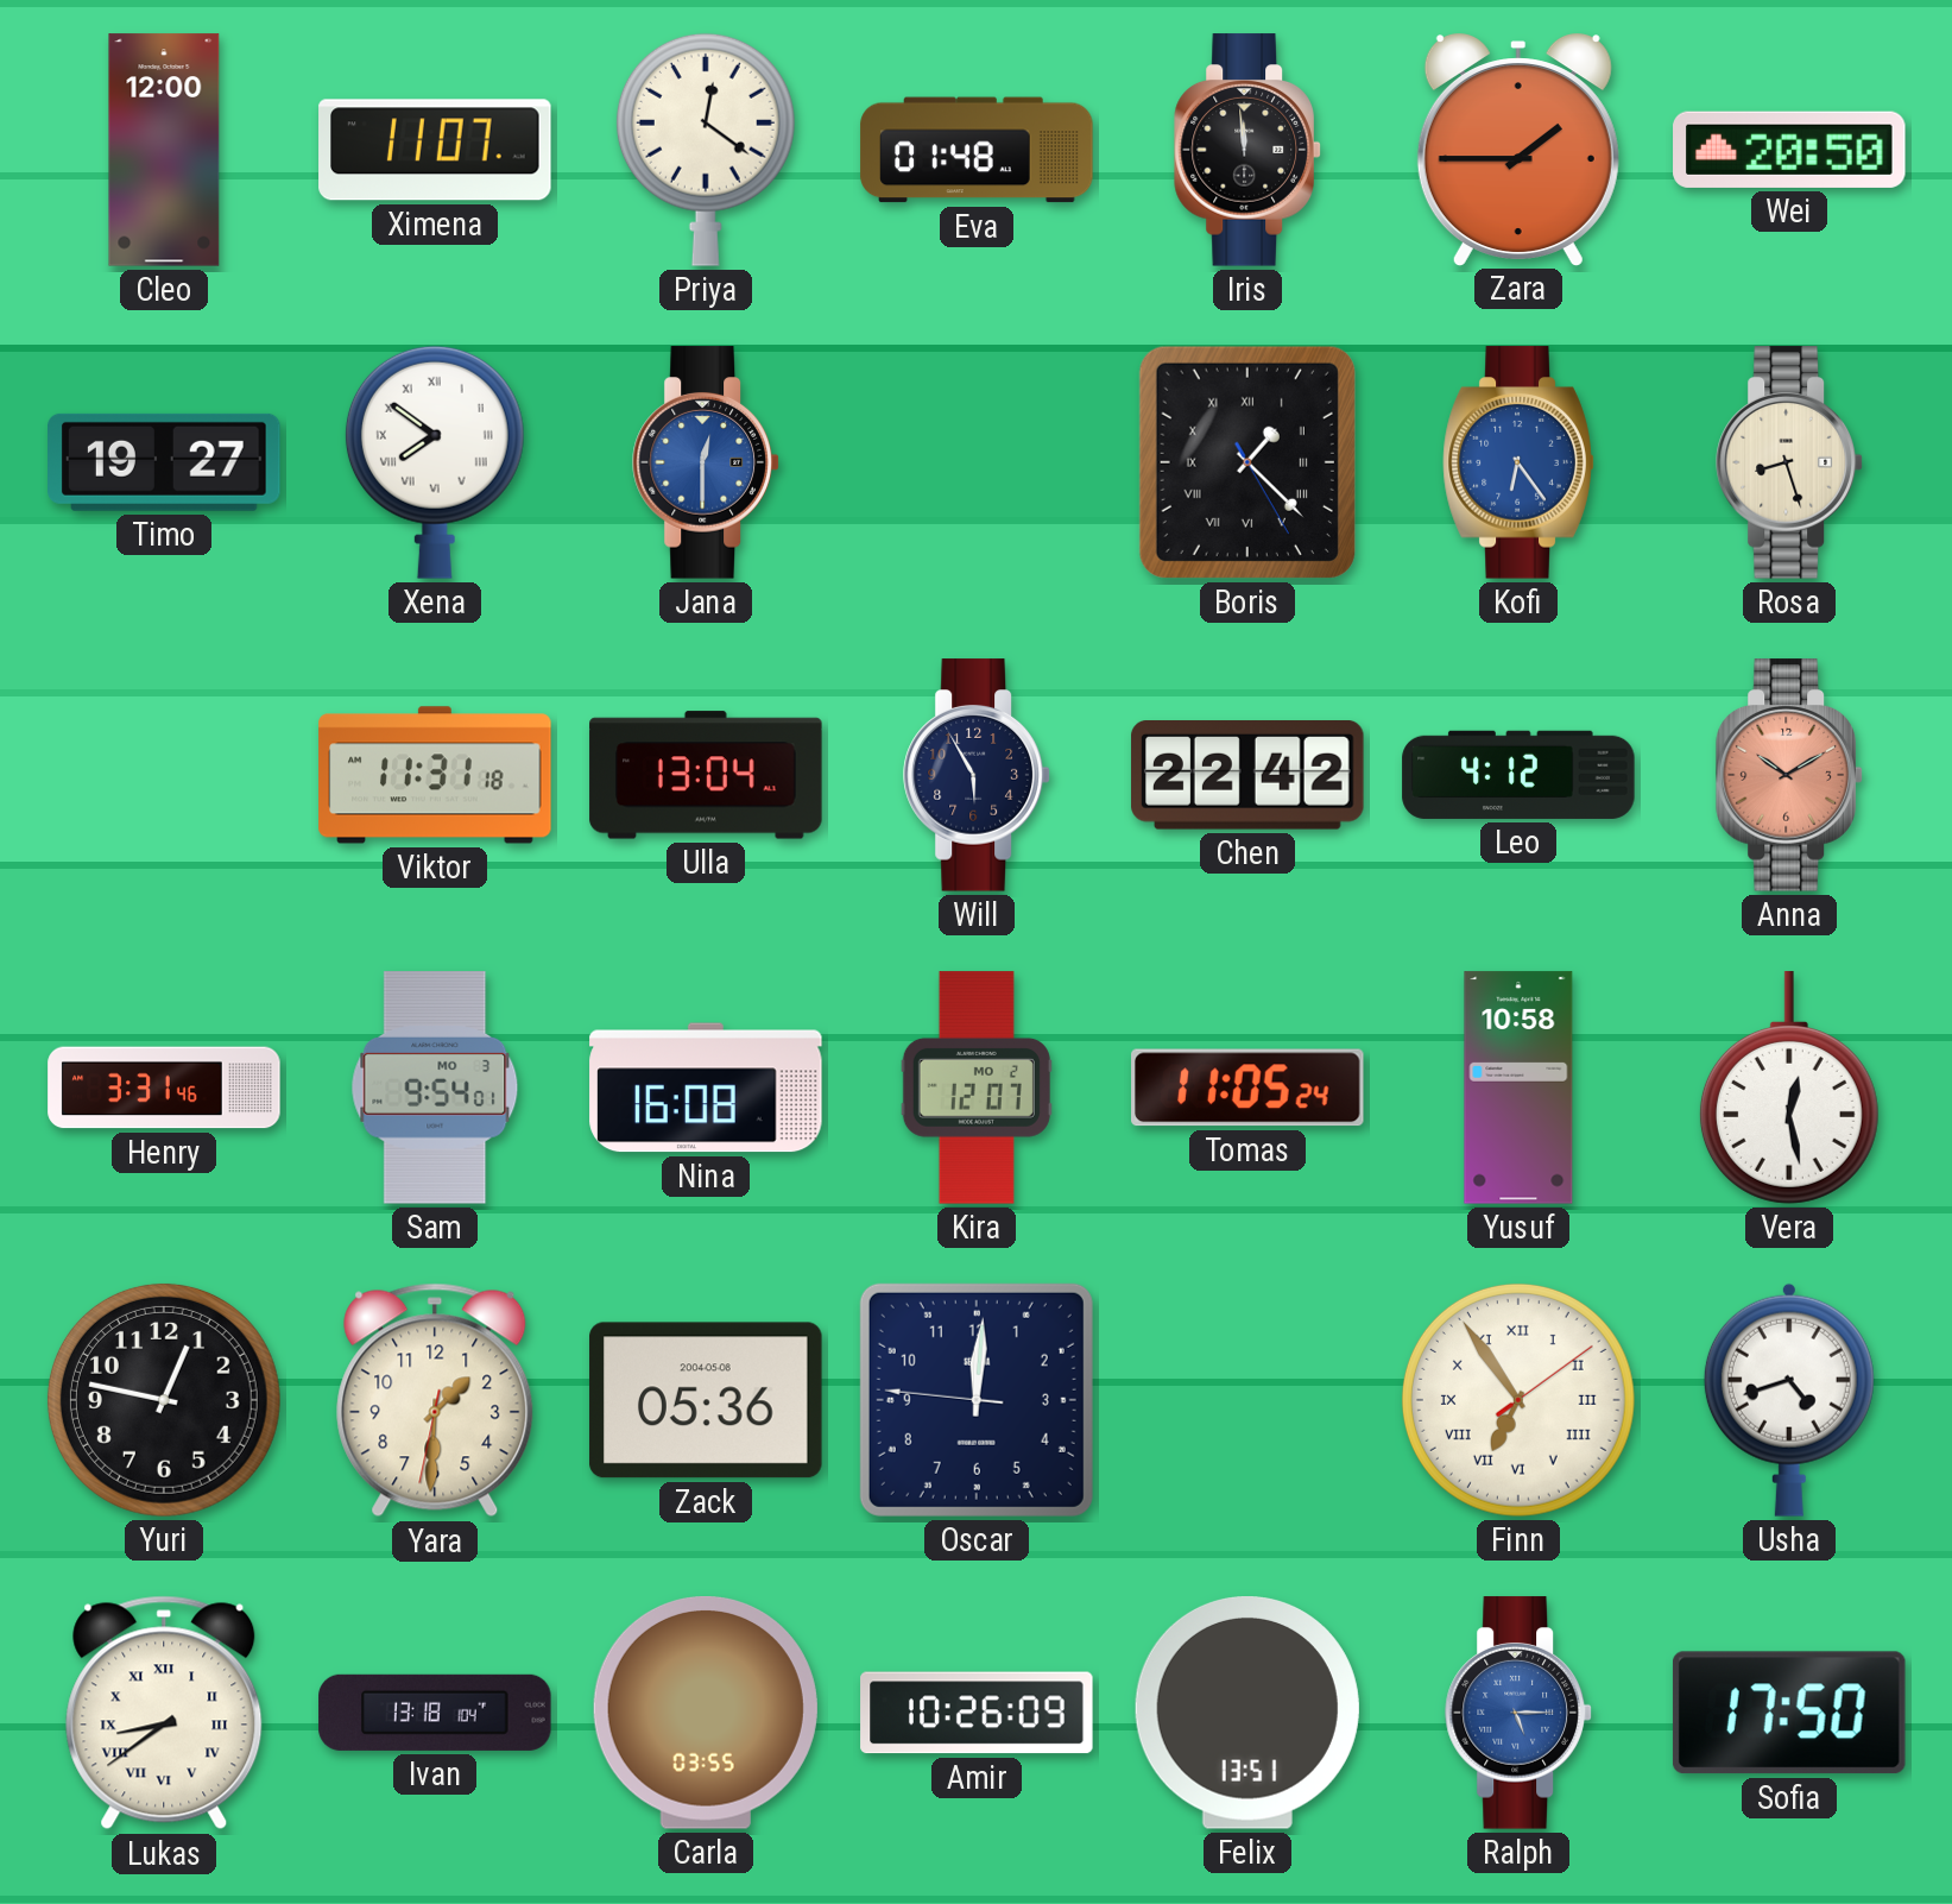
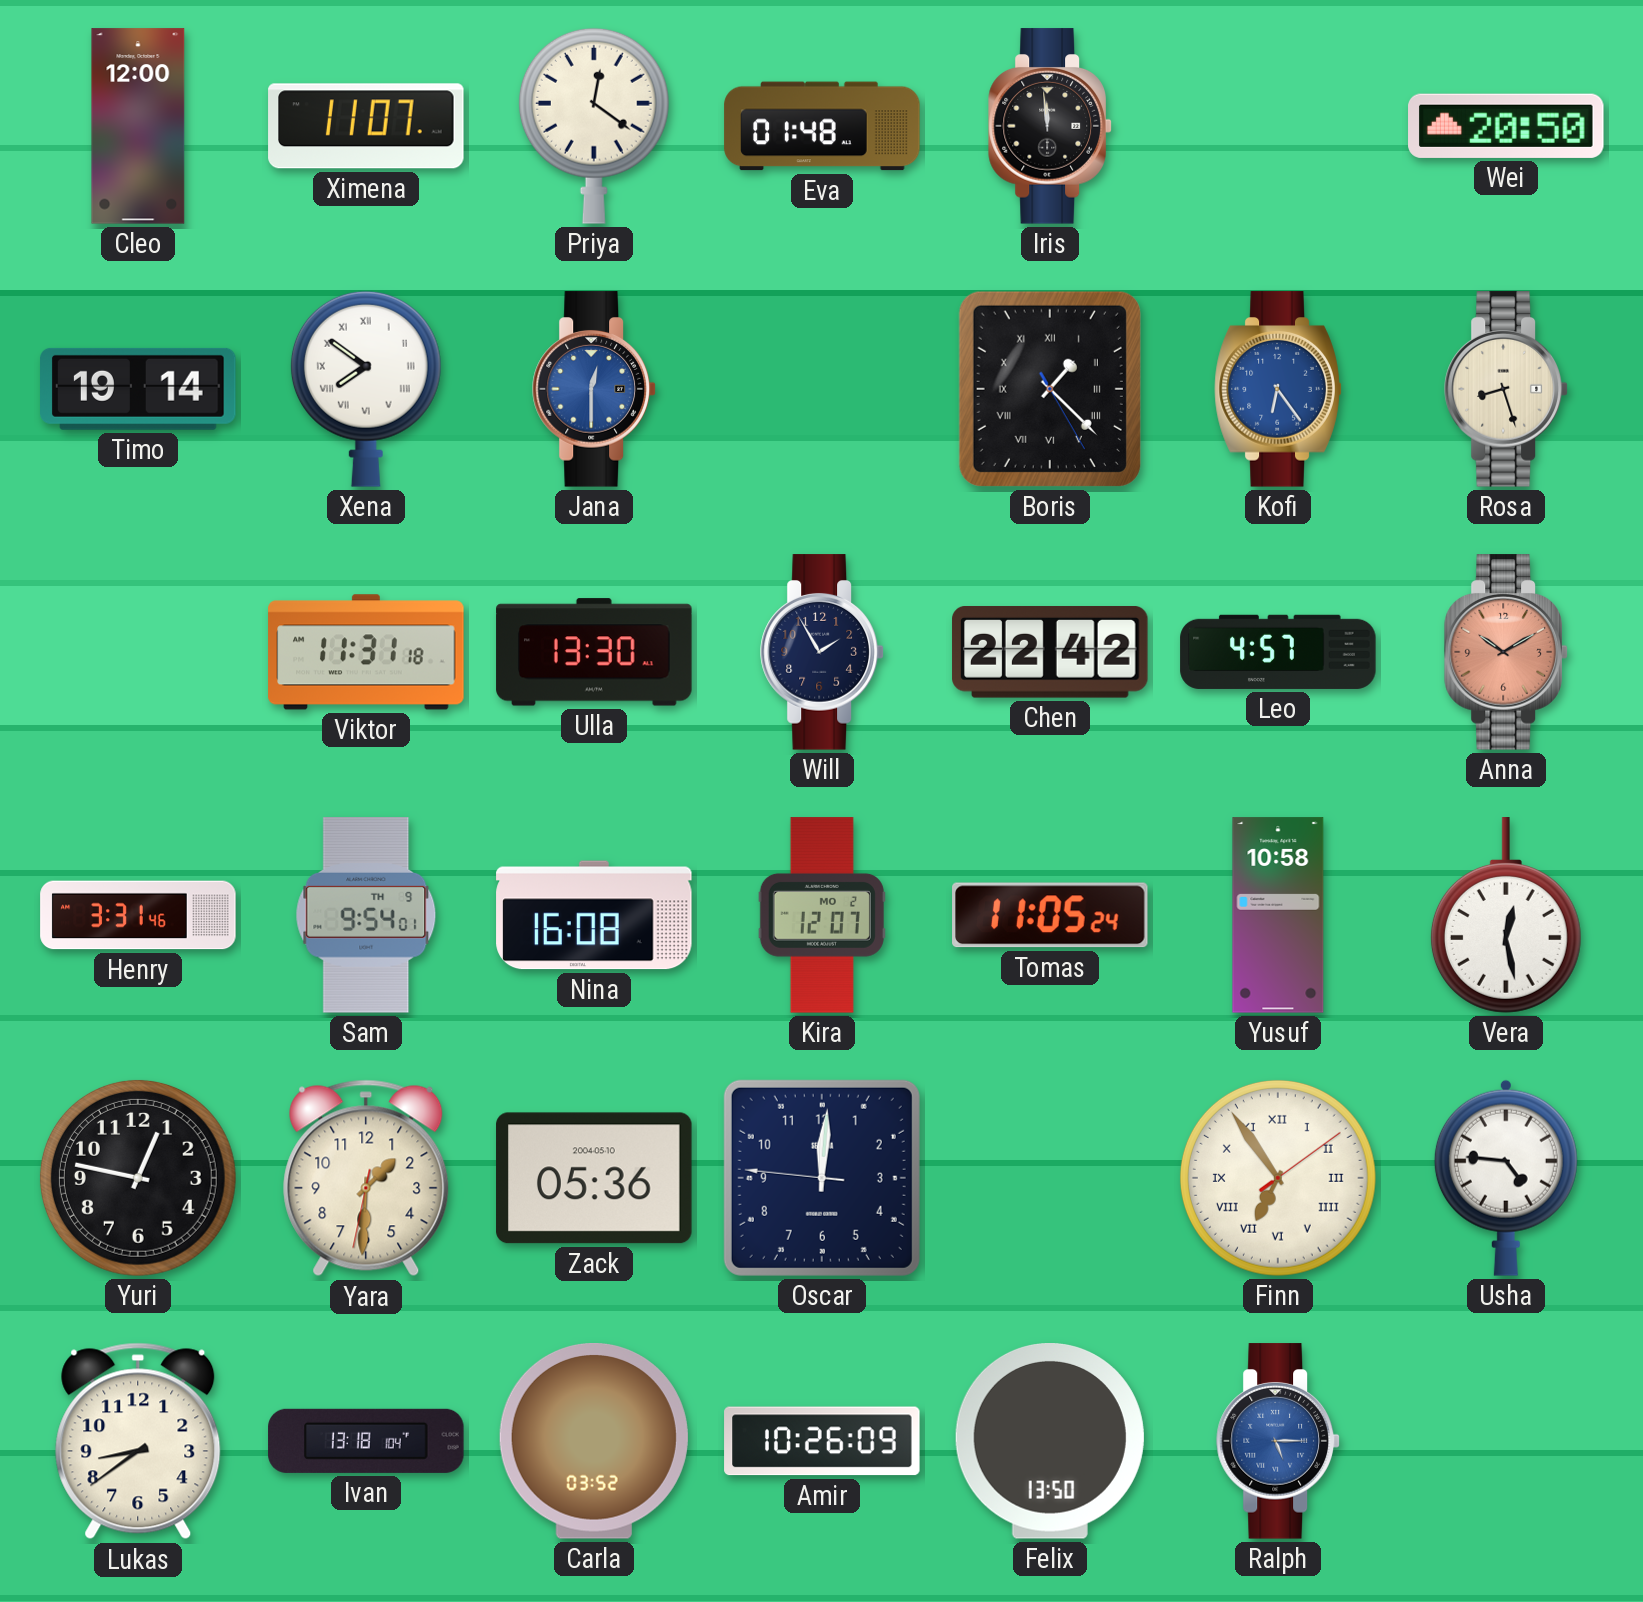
Zara: 1:45 -> none (1518, 150)
Timo: 19:27 -> 19:14 (138, 389)
Ulla: 13:04 -> 13:30 (594, 652)
Will: 5:55 -> 1:55 (822, 652)
Leo: 4:12 -> 4:57 (1278, 652)
Sam date: MO 3 -> TH 9 (366, 915)
Zack date: 2004-05-08 -> 2004-05-10 (594, 1178)
Usha: 4:42 -> 4:46 (1506, 1178)
Lukas numerals: Roman -> Arabic (138, 1441)
Carla: 03:55 -> 03:52 (594, 1442)
Felix: 13:51 -> 13:50 (1050, 1442)
Sofia: 17:50 -> none (1789, 1713)
